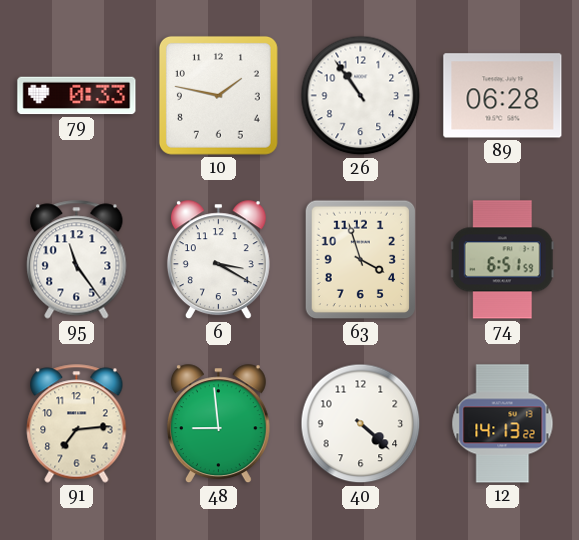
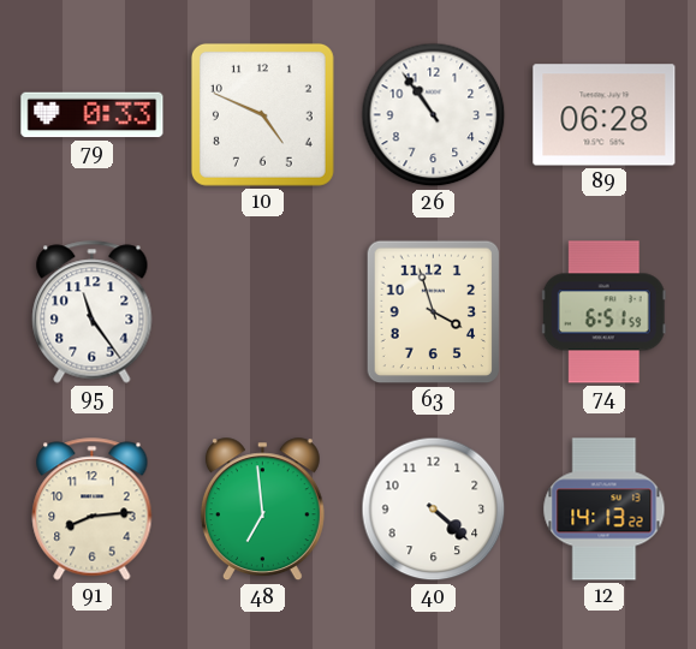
10: 1:47 -> 4:49 (262, 114)
6: 3:20 -> none (218, 260)
91: 7:14 -> 8:14 (93, 510)
48: 8:59 -> 6:59 (262, 510)
